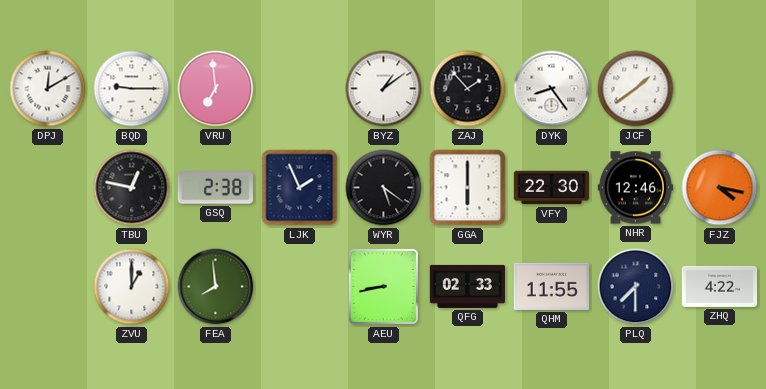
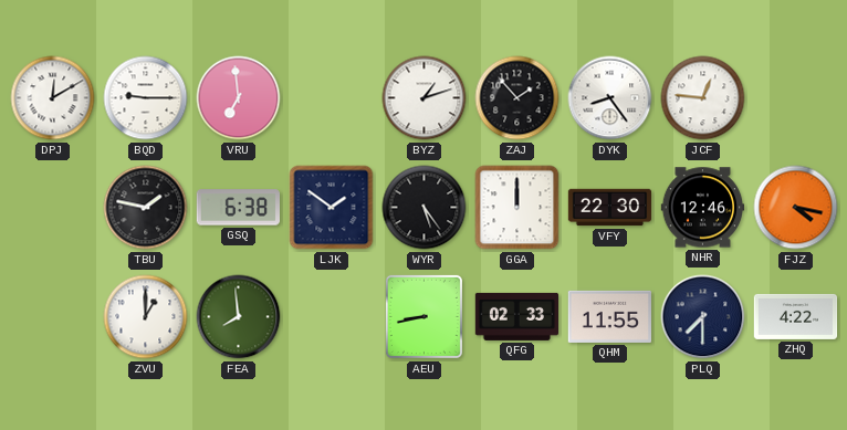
BYZ: 1:09 -> 1:12 (425, 98)
JCF: 1:39 -> 12:46 (703, 98)
TBU: 12:47 -> 1:47 (146, 208)
GSQ: 2:38 -> 6:38 (238, 208)
LJK: 1:56 -> 1:51 (332, 208)
WYR: 5:21 -> 5:24 (425, 208)
GGA: 6:00 -> 12:00 (517, 208)
